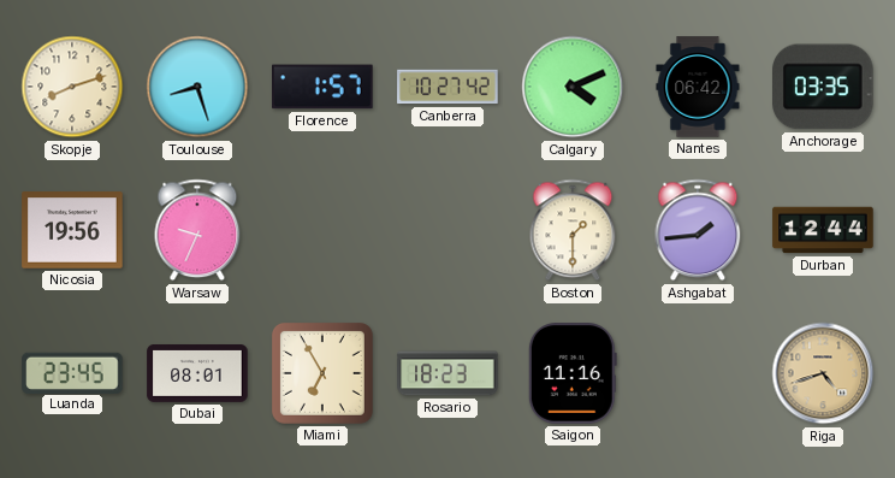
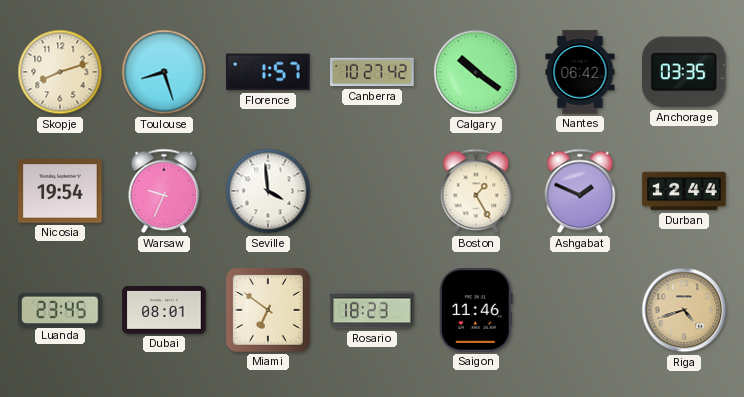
Calgary: 4:11 -> 10:21 (476, 72)
Nicosia: 19:56 -> 19:54 (60, 191)
Seville: none -> 3:59 (268, 191)
Boston: 1:30 -> 1:25 (476, 191)
Ashgabat: 1:44 -> 1:49 (580, 191)
Miami: 6:55 -> 6:51 (268, 310)
Saigon: 11:16 -> 11:46 (476, 310)
